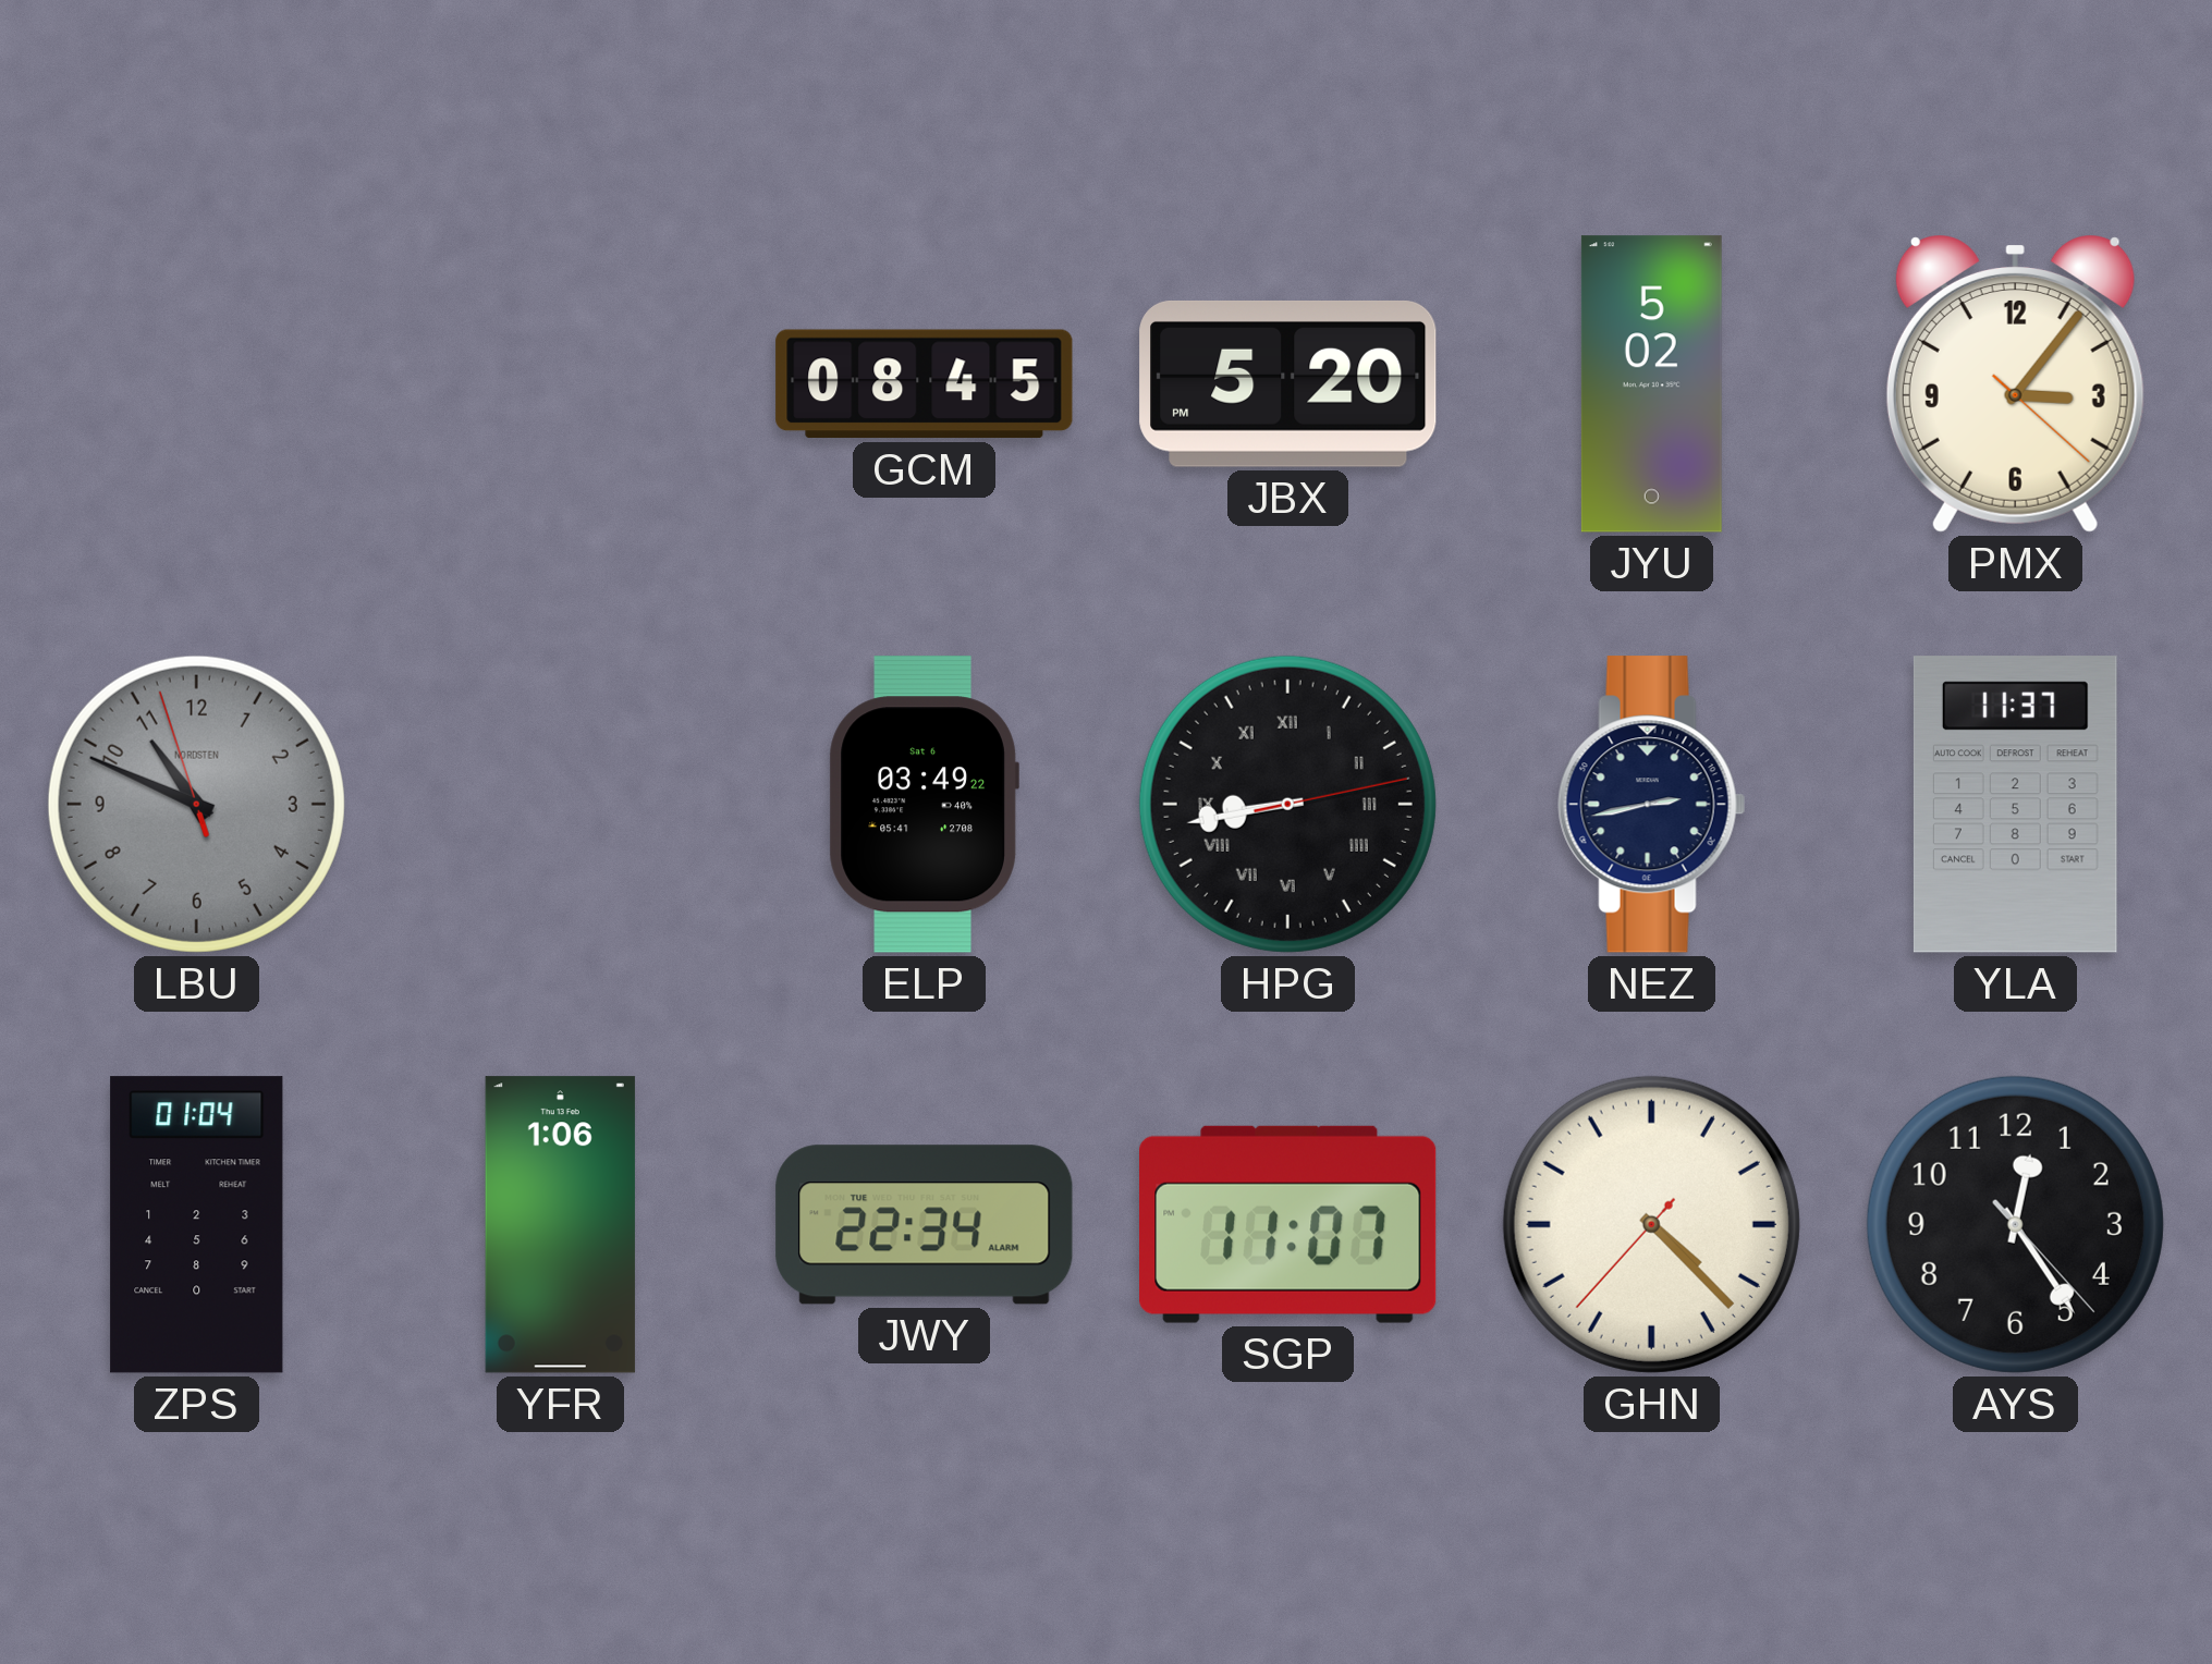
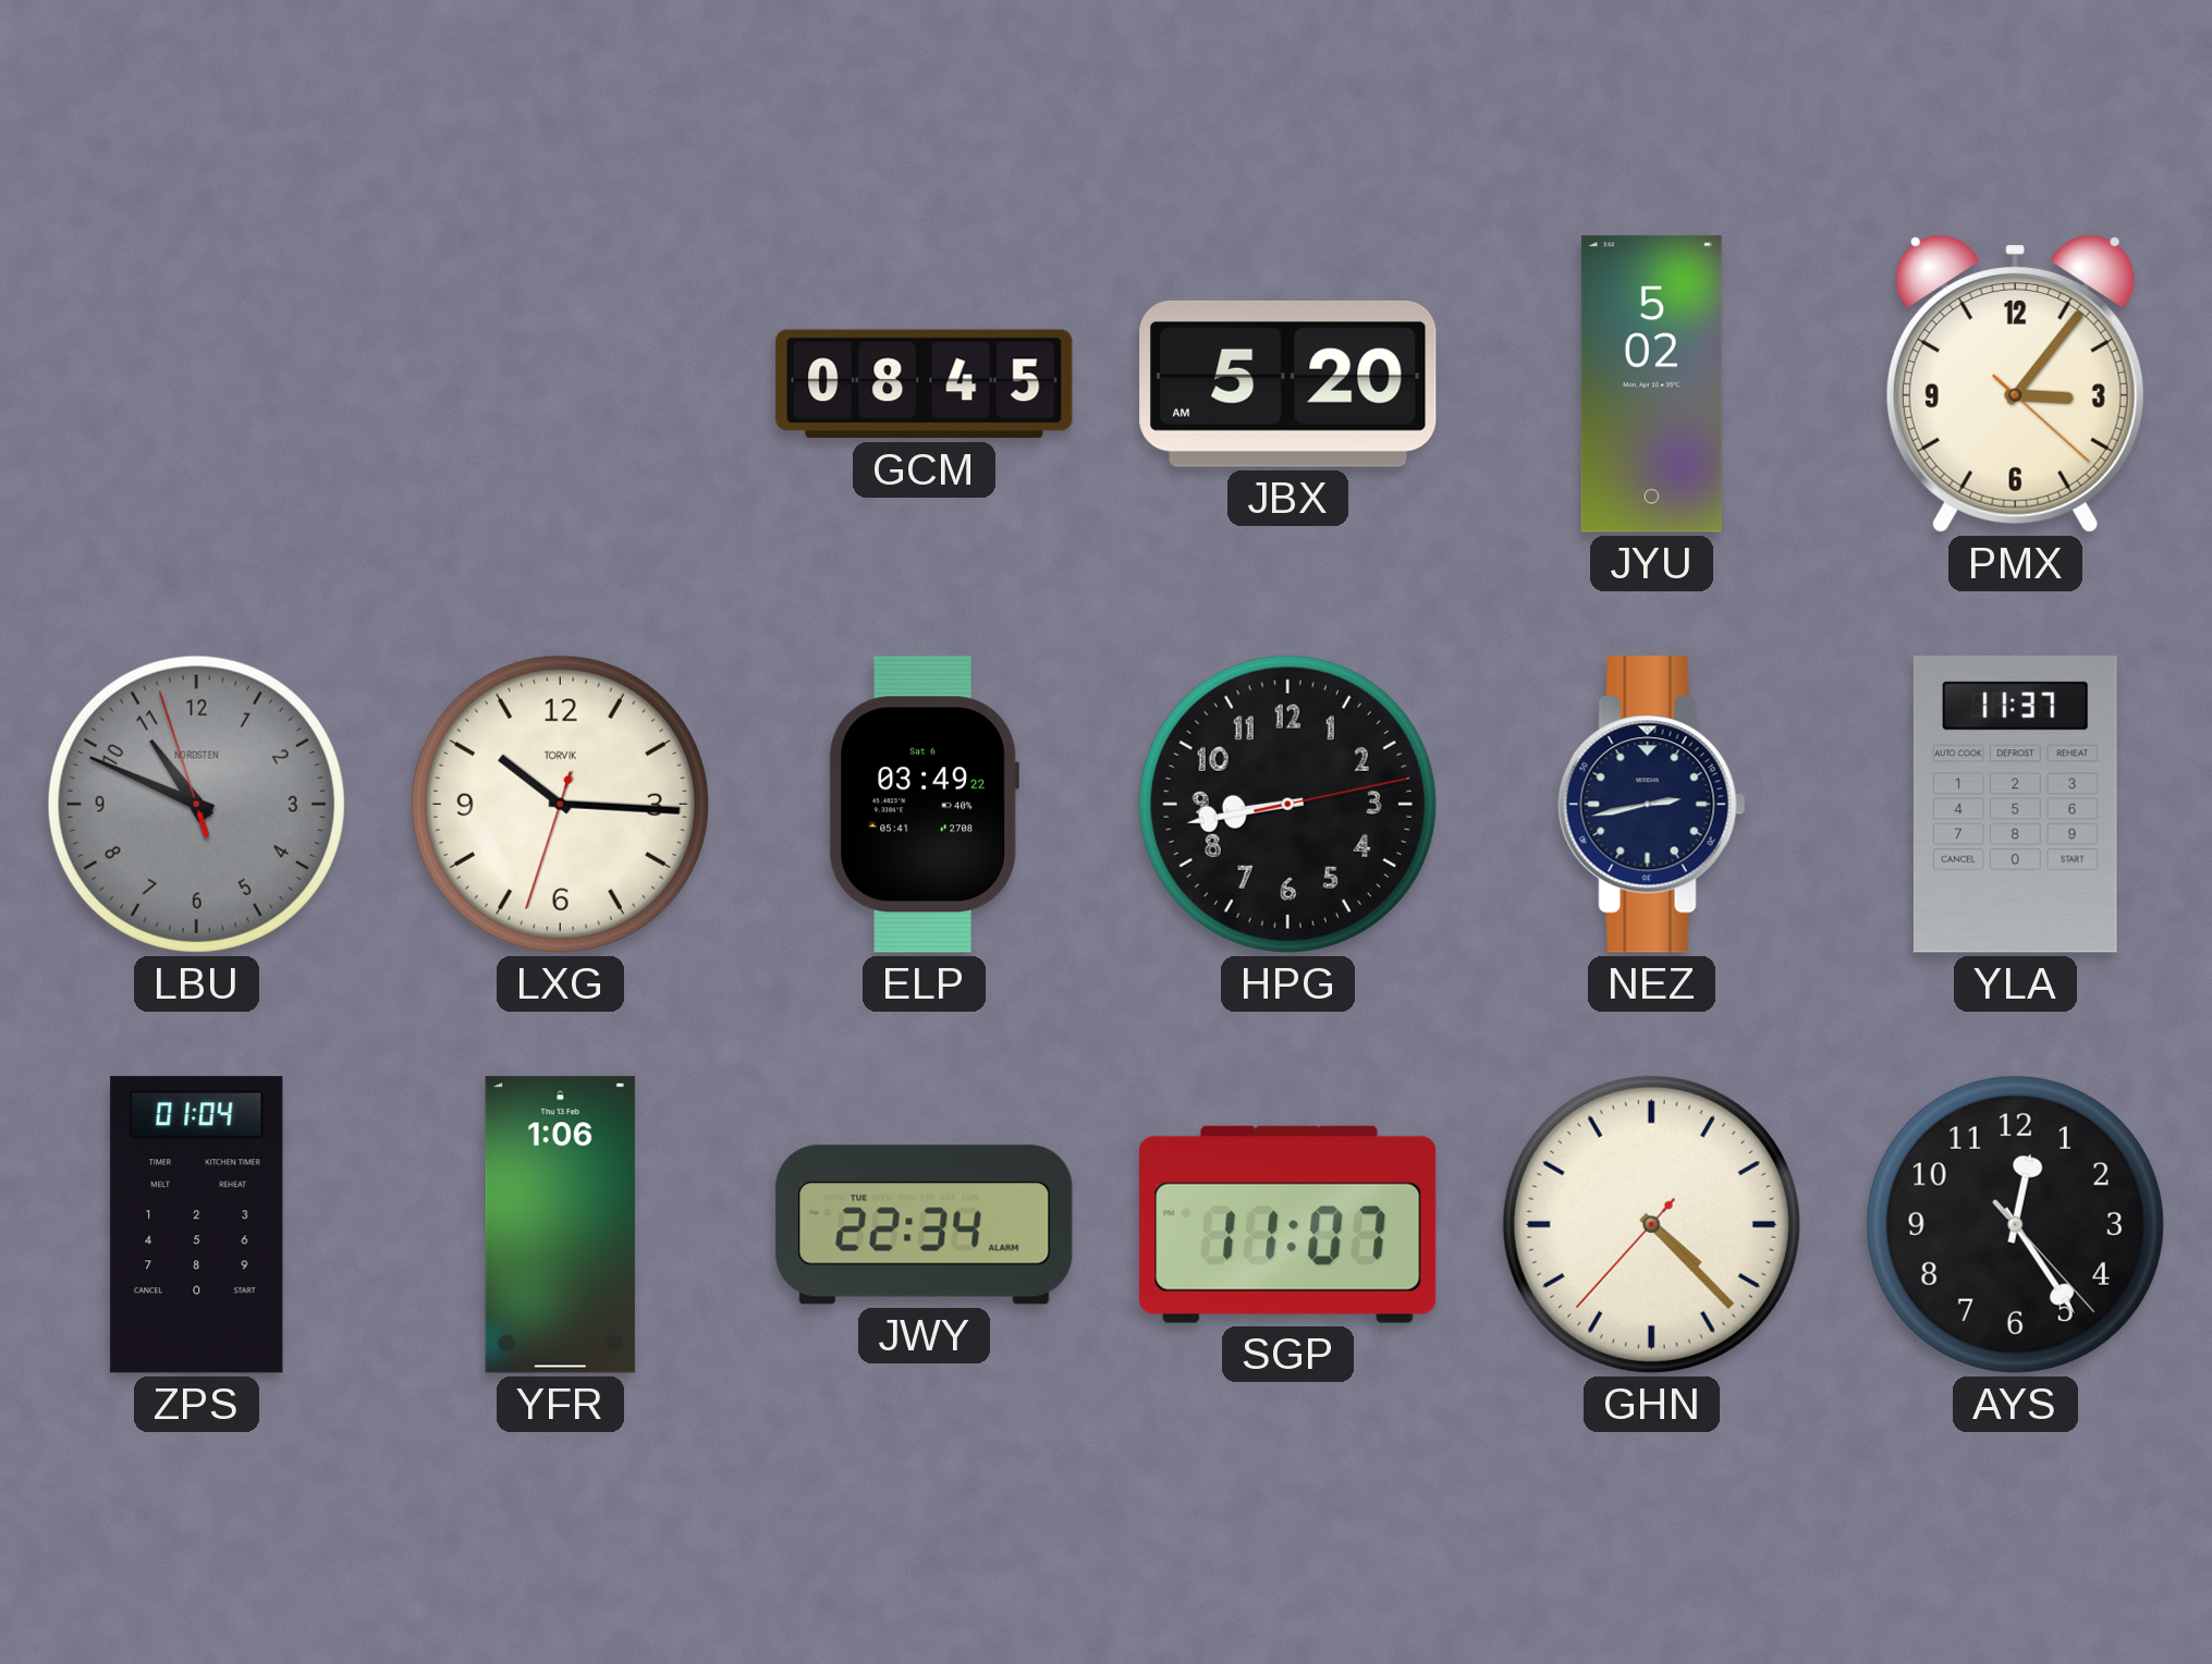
JBX: 5:20 PM -> 5:20 AM (1288, 383)
LXG: none -> 10:15 (560, 804)
HPG numerals: Roman -> Arabic (1287, 804)
